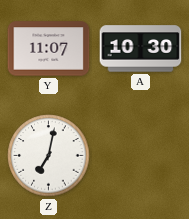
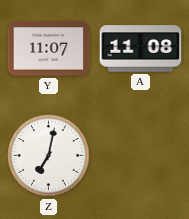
A: 10:30 -> 11:08 (141, 49)
